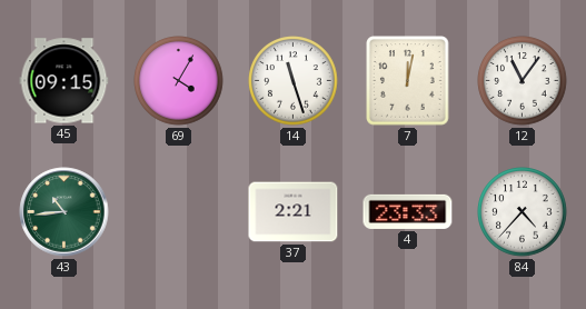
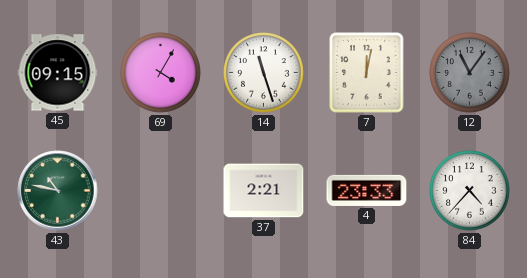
12 dial: white -> grey (470, 73)
43: 10:44 -> 10:47 (58, 191)
